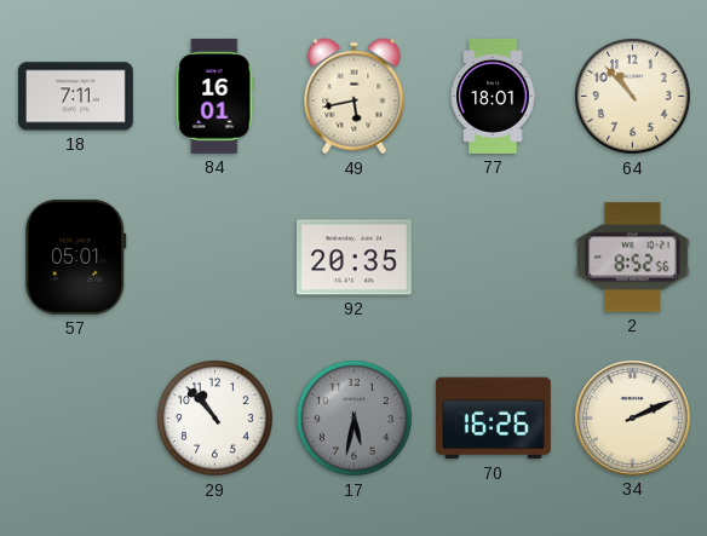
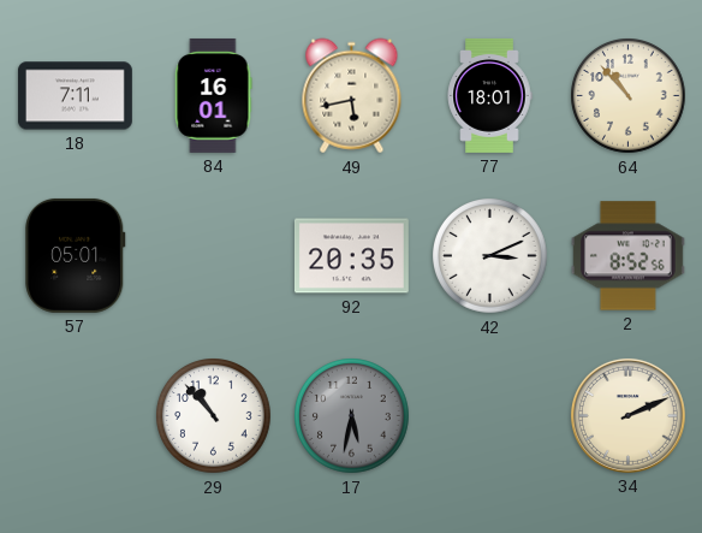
42: none -> 3:11 (490, 256)
70: 16:26 -> none (493, 419)
